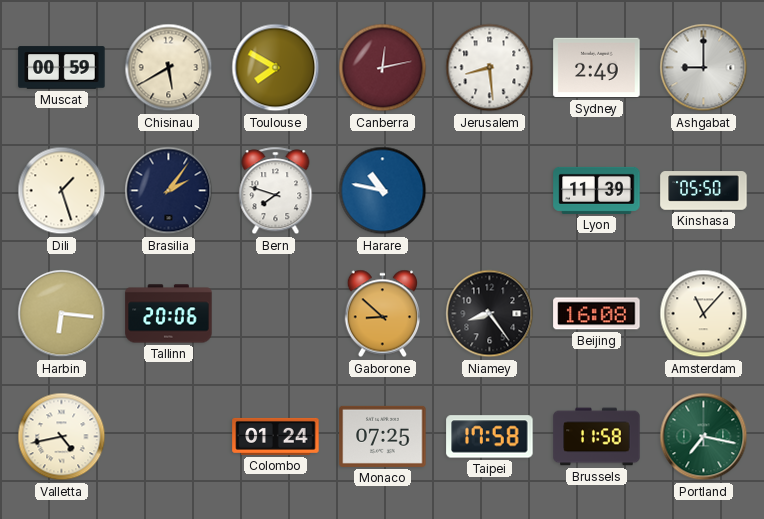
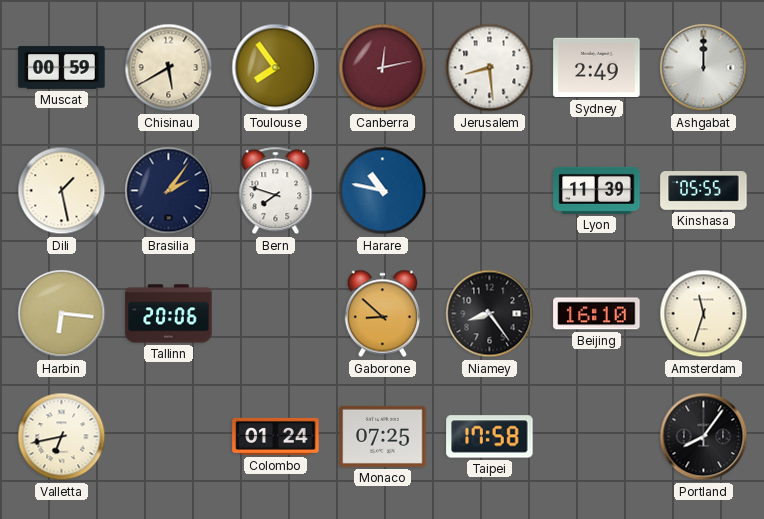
Toulouse: 7:50 -> 7:54 (276, 68)
Ashgabat: 9:00 -> 12:00 (704, 68)
Dili: 1:27 -> 1:28 (62, 191)
Kinshasa: 05:50 -> 05:55 (704, 191)
Beijing: 16:08 -> 16:10 (597, 314)
Amsterdam: 11:07 -> 11:33 (704, 314)
Valletta: 4:43 -> 6:43 (62, 437)
Brussels: 11:58 -> none (597, 437)
Portland: 7:17 -> 8:06 (704, 437)
Portland dial: green -> black (704, 437)
